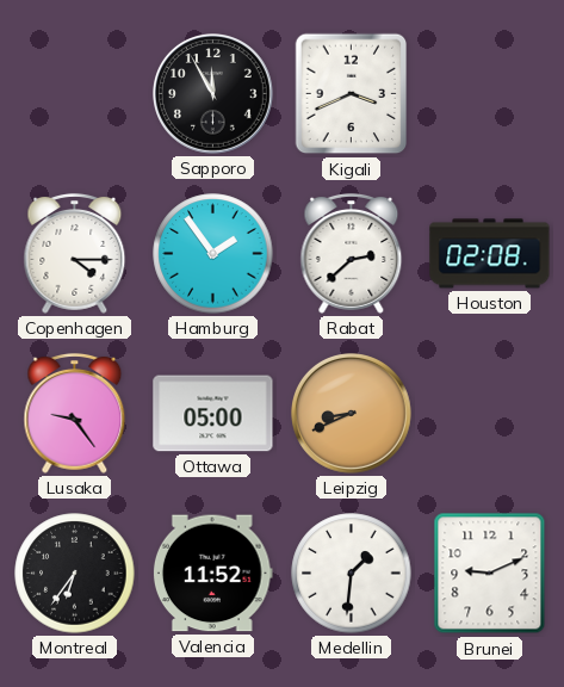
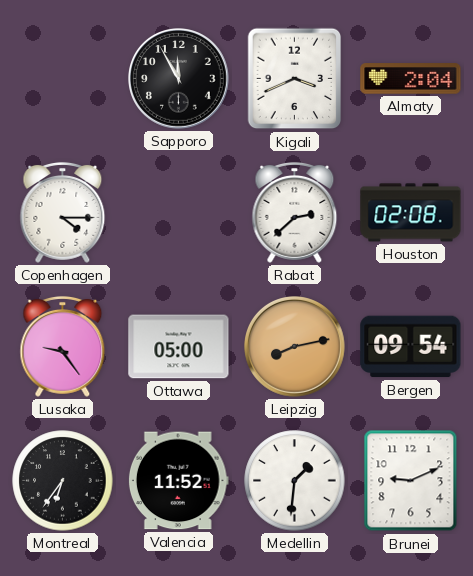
Almaty: none -> 2:04 (411, 79)
Hamburg: 1:54 -> none (213, 254)
Leipzig: 8:41 -> 8:13 (295, 347)
Bergen: none -> 09:54 (411, 347)
